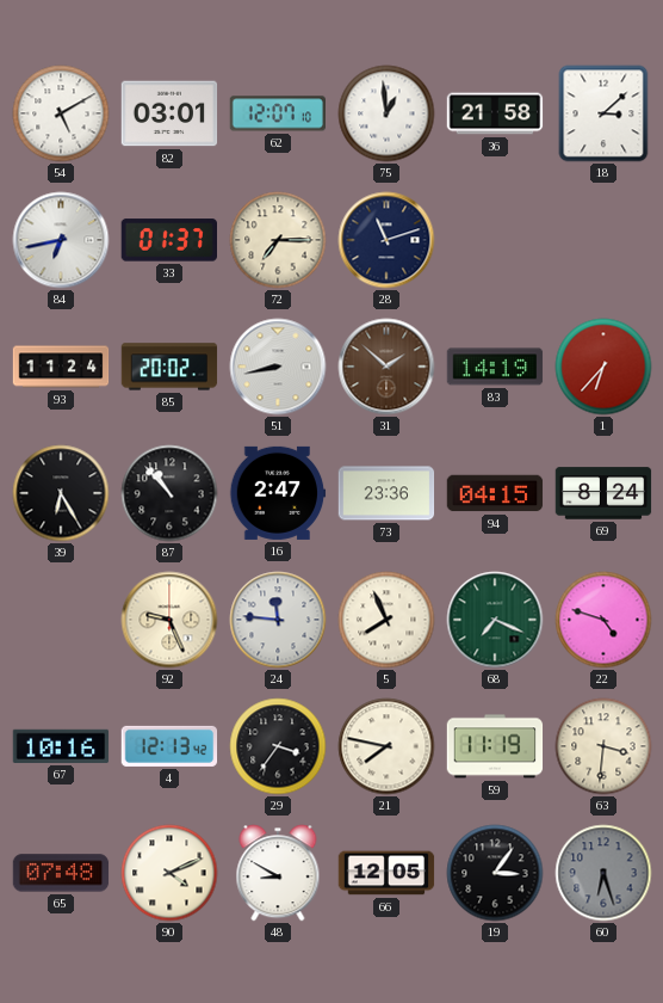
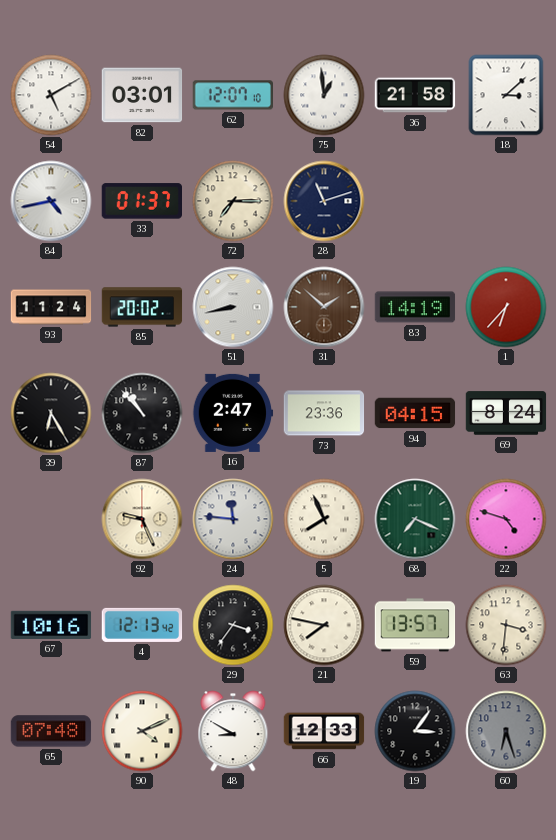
84: 6:43 -> 4:43 (51, 201)
59: 11:19 -> 13:57 (415, 625)
66: 12:05 -> 12:33 (324, 731)
